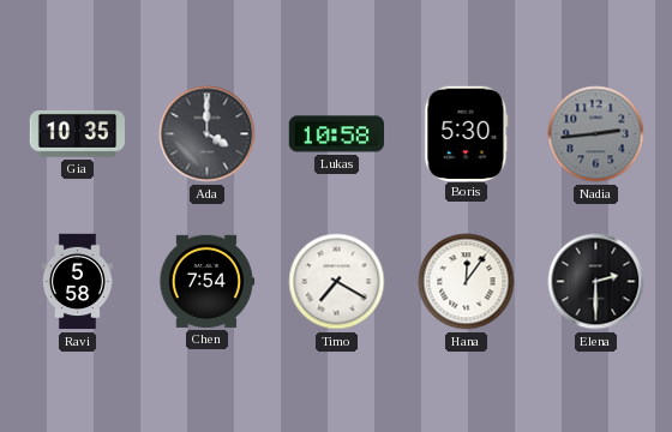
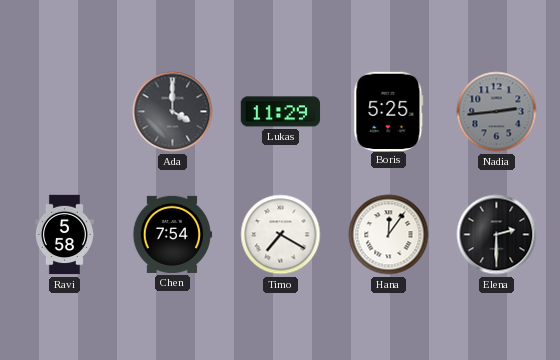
Gia: 10:35 -> none (78, 134)
Lukas: 10:58 -> 11:29 (281, 112)
Boris: 5:30 -> 5:25 (389, 111)
